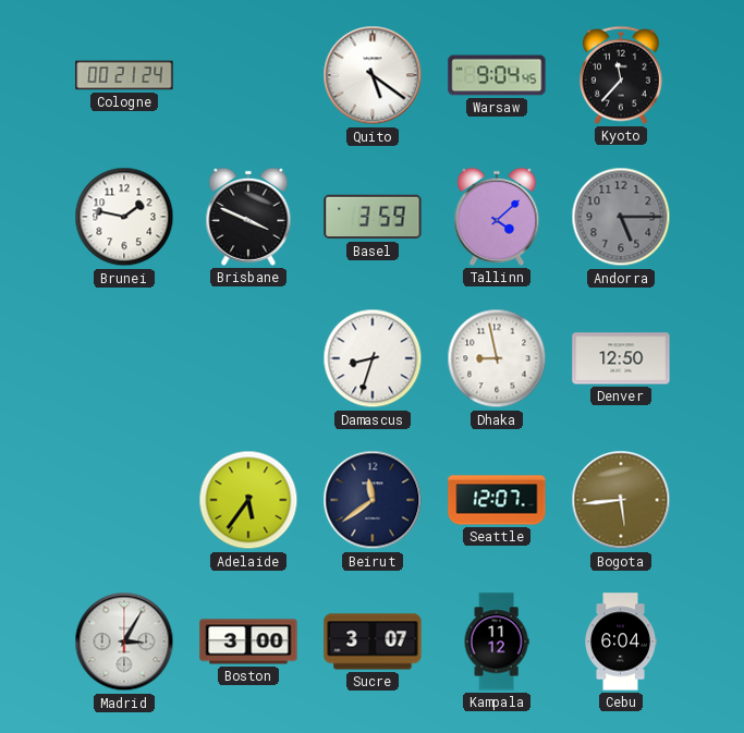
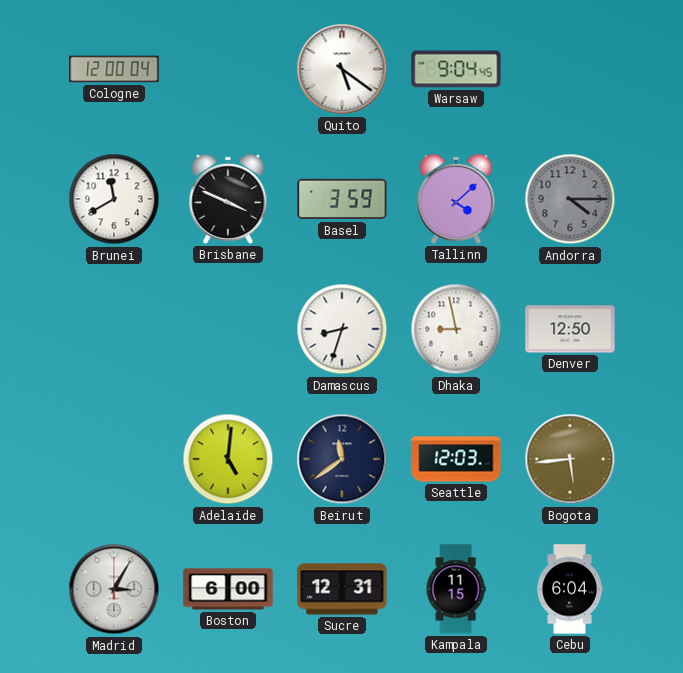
Cologne: 00:21 -> 12:00 (114, 69)
Kyoto: 11:37 -> none (621, 75)
Brunei: 1:47 -> 11:40 (114, 199)
Andorra: 5:15 -> 4:15 (570, 199)
Adelaide: 5:36 -> 5:01 (228, 459)
Seattle: 12:07 -> 12:03 (456, 459)
Boston: 3:00 -> 6:00 (228, 589)
Sucre: 3:07 -> 12:31 (342, 589)
Kampala: 11:12 -> 11:15 (456, 589)
